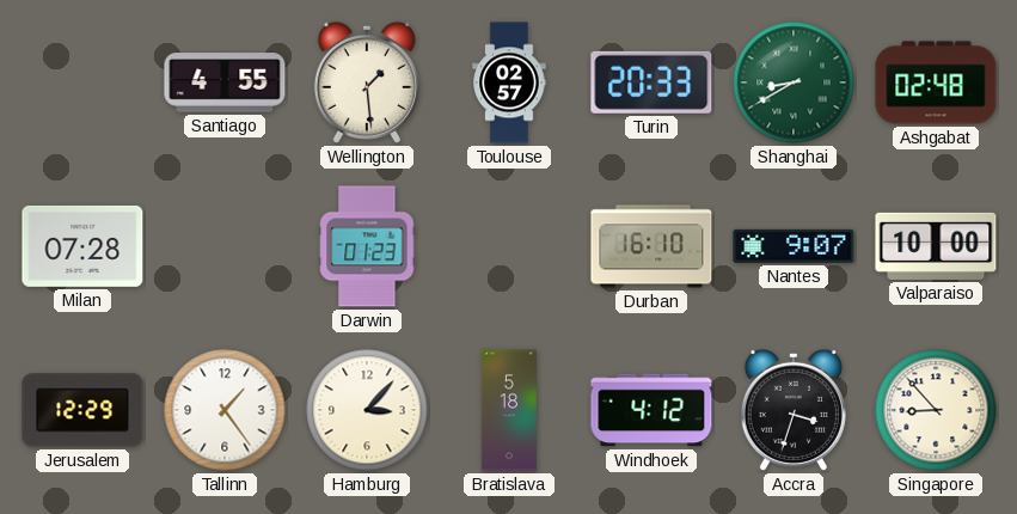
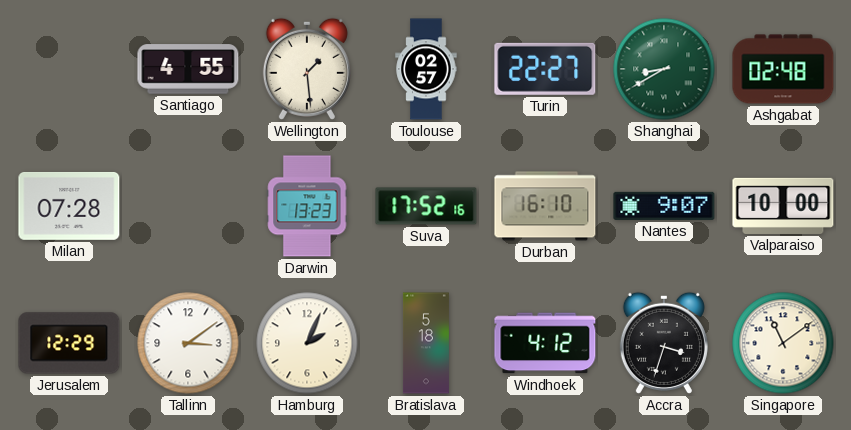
Turin: 20:33 -> 22:27 (545, 69)
Darwin: 01:23 -> 13:23 (307, 206)
Suva: none -> 17:52 (426, 206)
Tallinn: 1:24 -> 3:09 (188, 343)
Hamburg: 3:07 -> 2:04 (307, 343)
Singapore: 8:53 -> 11:09 (783, 343)
